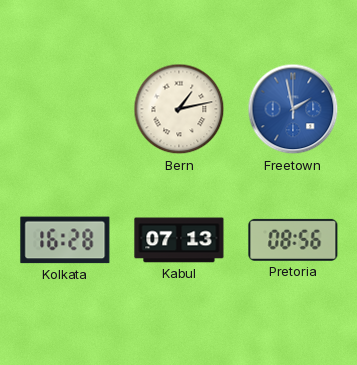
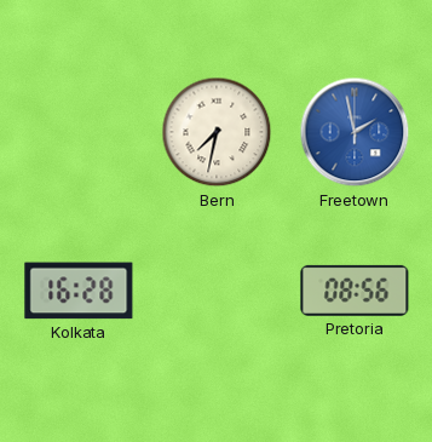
Bern: 1:13 -> 7:32 (217, 132)
Kabul: 07:13 -> none (179, 240)
